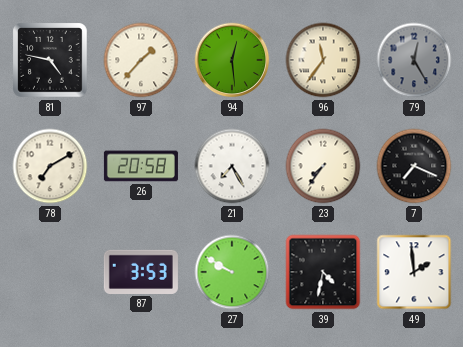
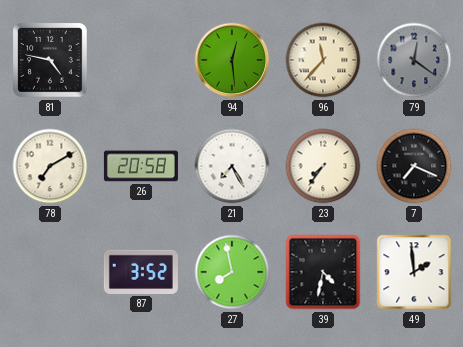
97: 1:37 -> none (141, 60)
96: 11:36 -> 11:37 (323, 60)
79: 12:25 -> 12:21 (414, 60)
87: 3:53 -> 3:52 (141, 272)
27: 9:50 -> 7:58 (232, 272)
